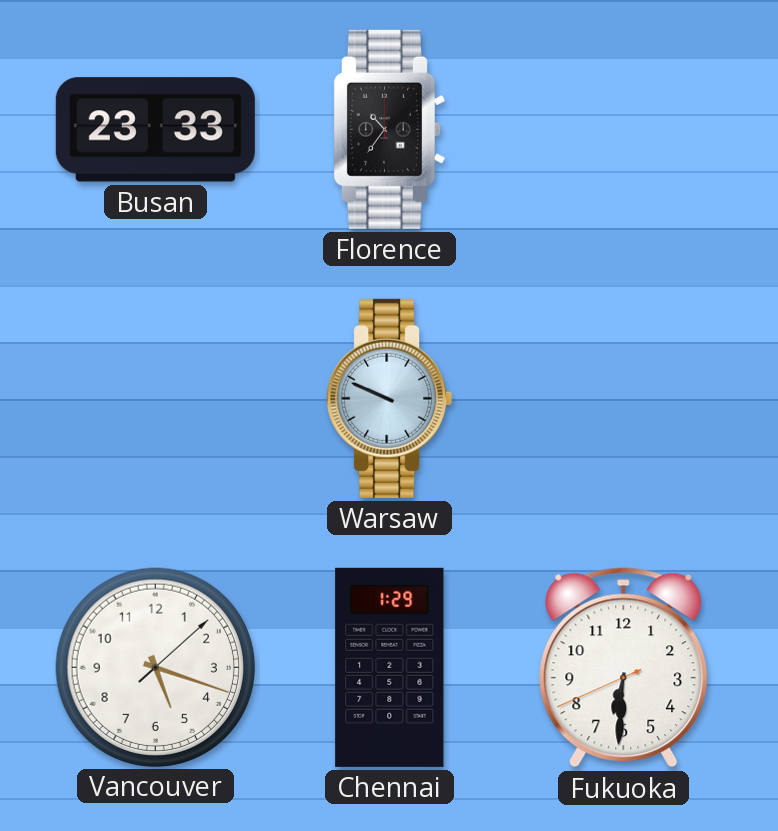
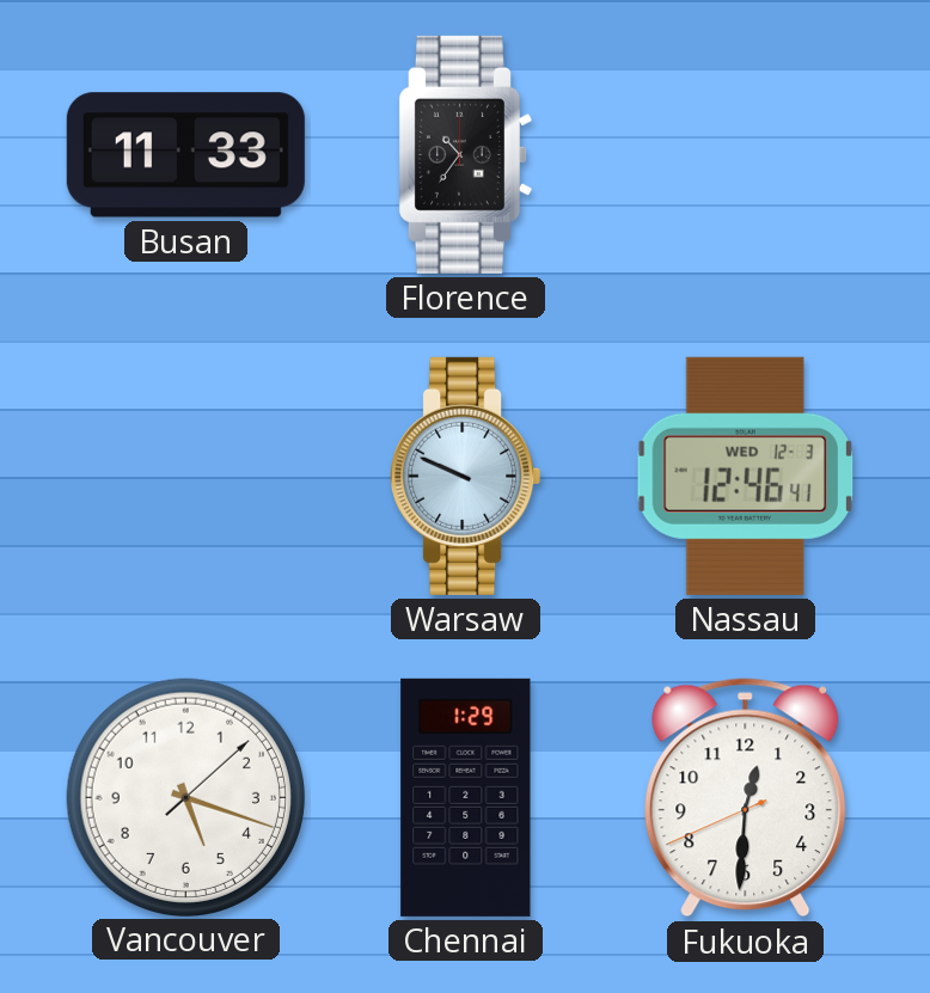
Busan: 23:33 -> 11:33 (185, 155)
Nassau: none -> 12:46 (745, 476)
Fukuoka: 6:30 -> 12:30 (746, 798)
